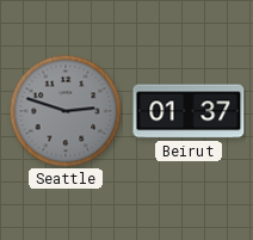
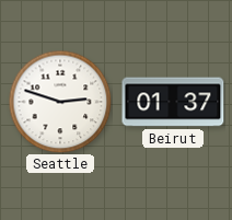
Seattle dial: grey -> white (60, 102)
